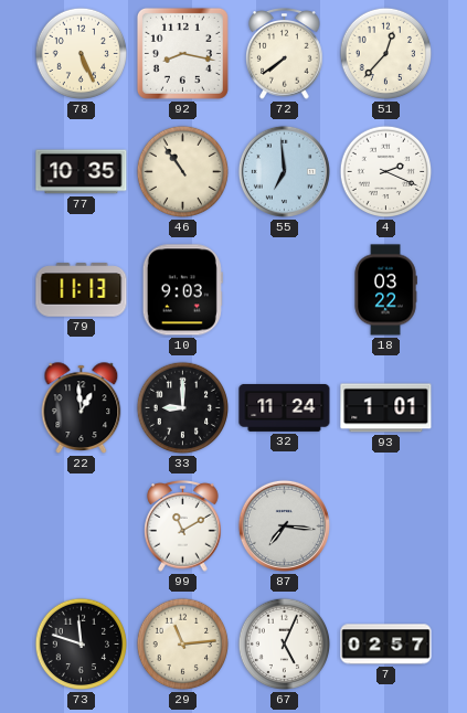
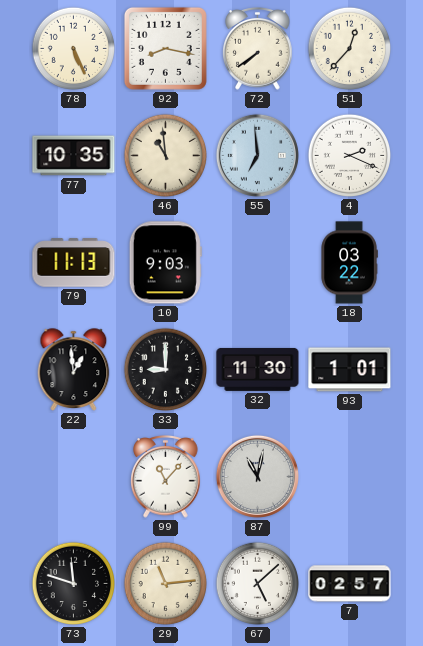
46: 10:54 -> 10:59 (166, 156)
32: 11:24 -> 11:30 (258, 369)
99: 11:10 -> 11:07 (166, 477)
87: 7:16 -> 11:02 (257, 476)
67: 5:04 -> 5:08 (258, 584)
